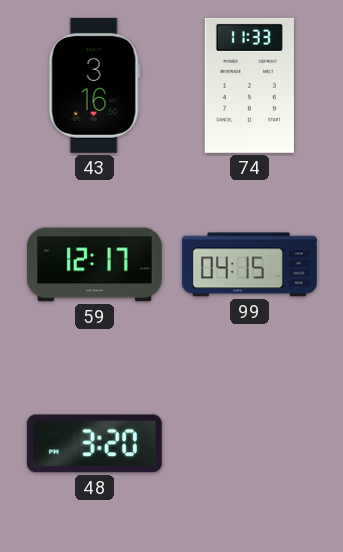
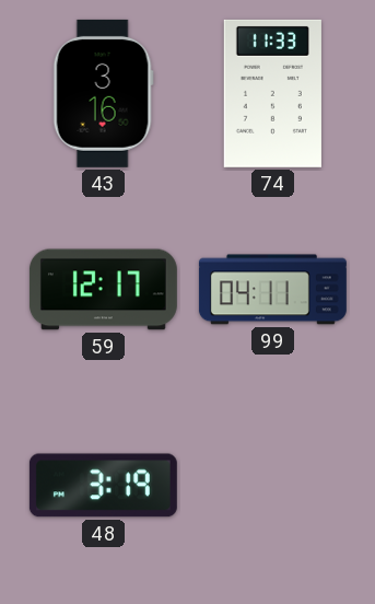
99: 04:15 -> 04:11 (272, 290)
48: 3:20 -> 3:19 (103, 486)
